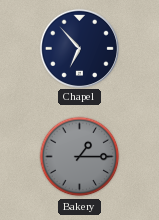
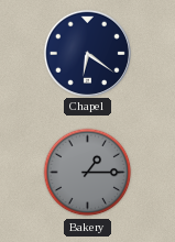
Chapel: 6:53 -> 6:21 (87, 53)
